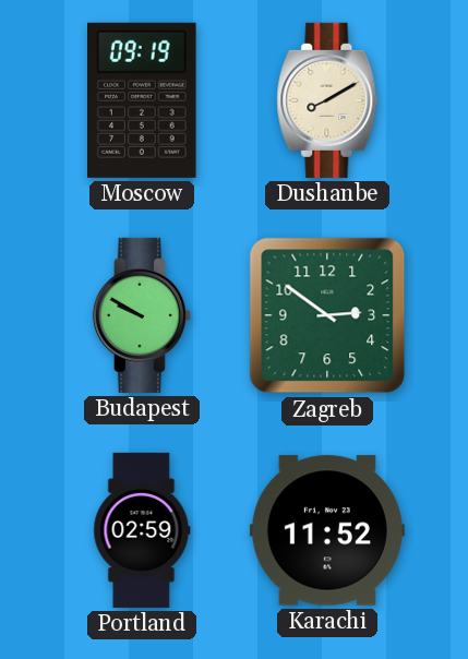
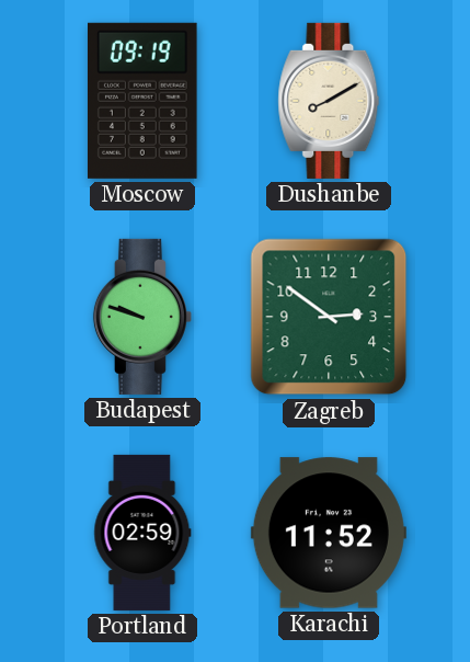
Budapest: 9:50 -> 9:48 (142, 317)
